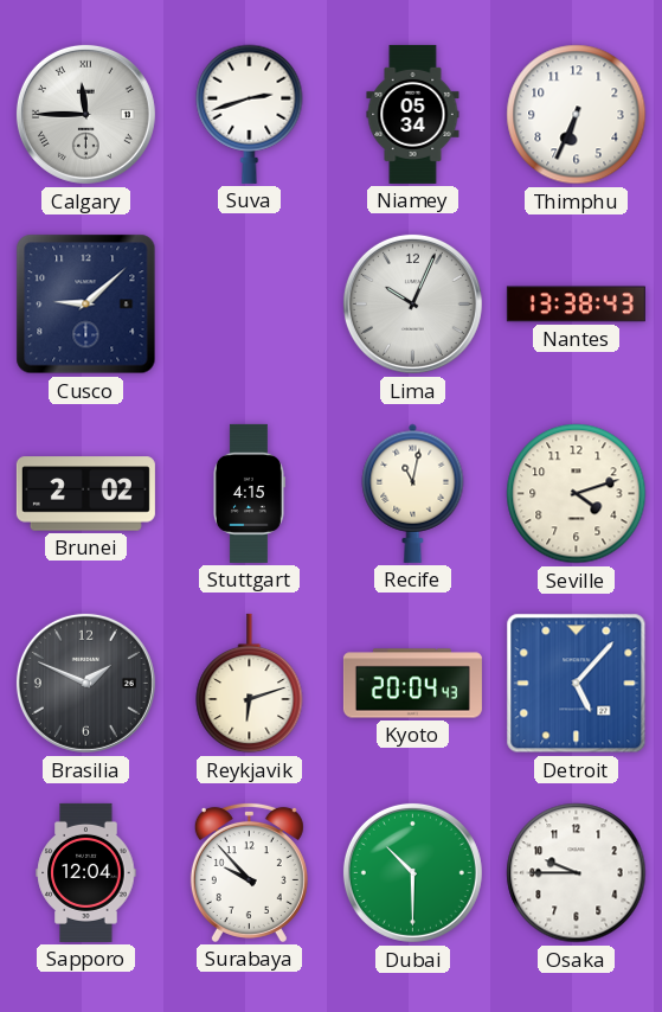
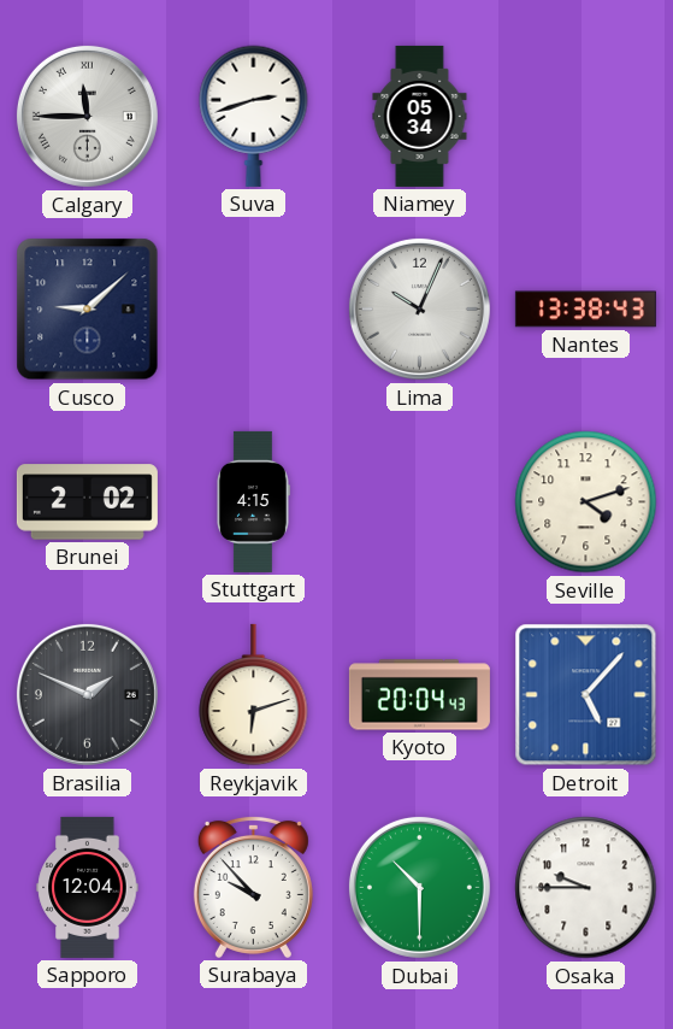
Thimphu: 6:34 -> none (577, 115)
Recife: 11:02 -> none (413, 493)
